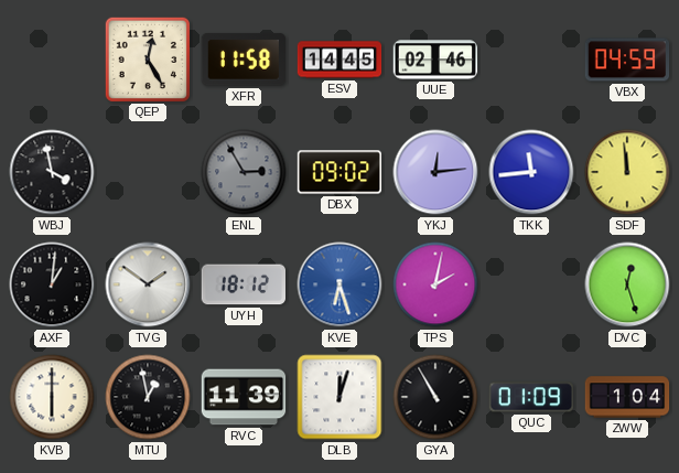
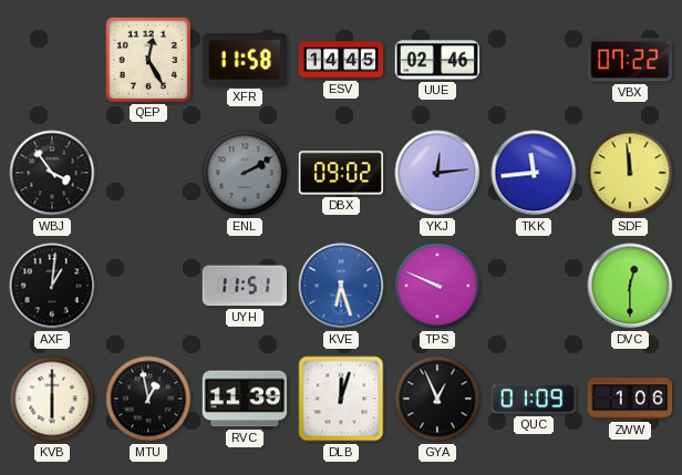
VBX: 04:59 -> 07:22 (630, 60)
WBJ: 3:58 -> 3:54 (52, 173)
ENL: 2:55 -> 2:10 (245, 173)
TVG: 1:51 -> none (148, 284)
UYH: 18:12 -> 11:51 (244, 286)
TPS: 2:02 -> 9:49 (437, 286)
DVC: 12:27 -> 12:30 (630, 286)
GYA: 10:55 -> 12:56 (437, 399)
ZWW: 1:04 -> 1:06 (630, 399)
